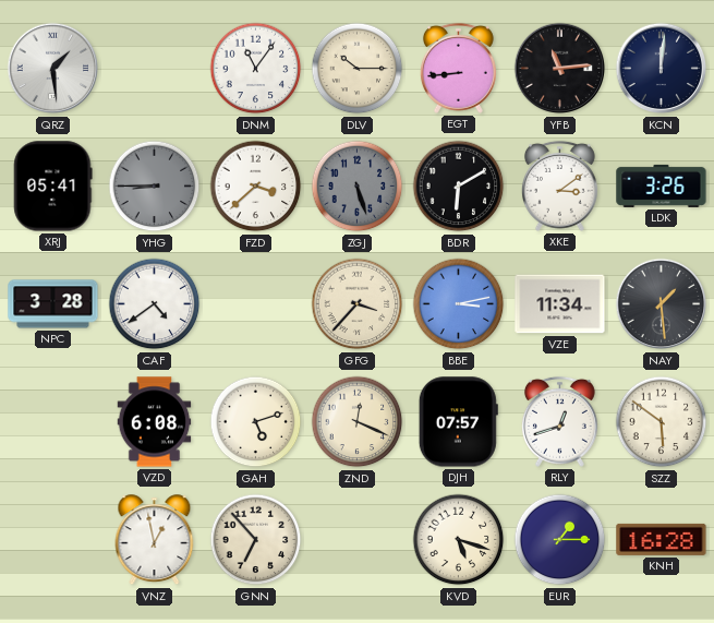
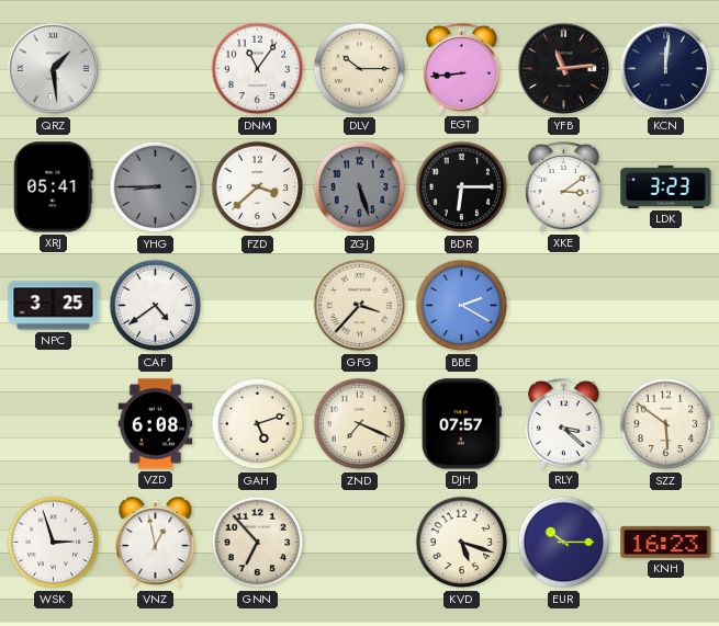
BDR: 6:10 -> 6:15 (462, 187)
LDK: 3:26 -> 3:23 (666, 186)
NPC: 3:28 -> 3:25 (54, 306)
BBE: 3:13 -> 2:20 (462, 306)
VZE: 11:34 -> none (560, 304)
NAY: 1:29 -> none (662, 304)
ZND: 12:19 -> 7:19 (360, 424)
RLY: 12:42 -> 3:22 (563, 423)
WSK: none -> 2:57 (54, 543)
EUR: 1:15 -> 10:15 (564, 543)
KNH: 16:28 -> 16:23 (666, 542)
